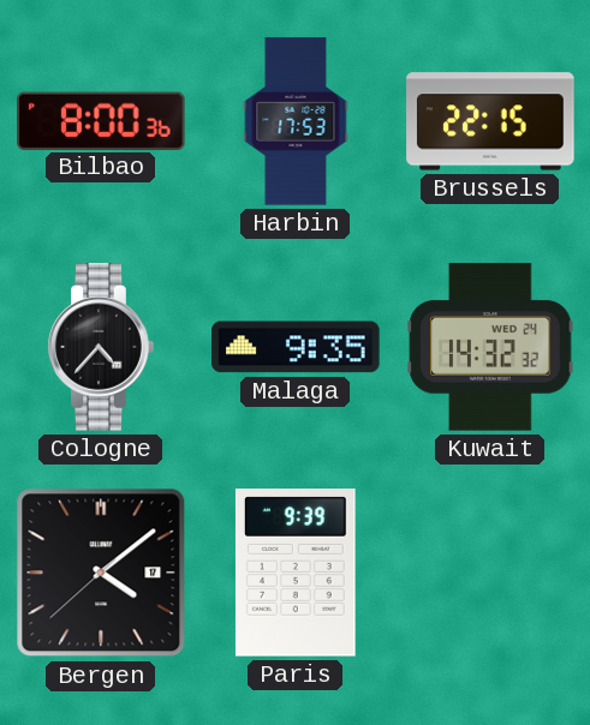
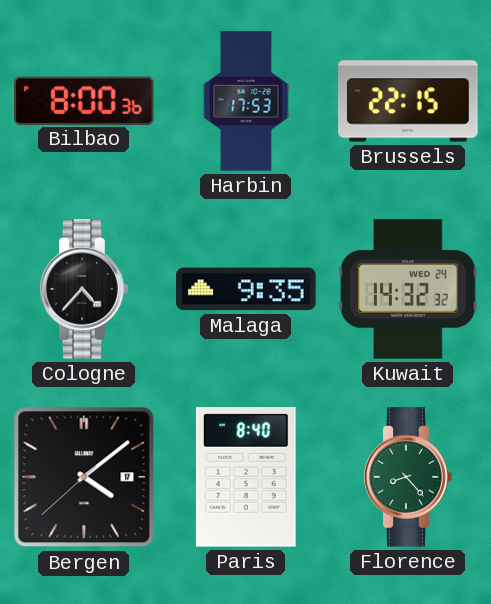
Paris: 9:39 -> 8:40 (246, 477)
Florence: none -> 8:23 (408, 477)
